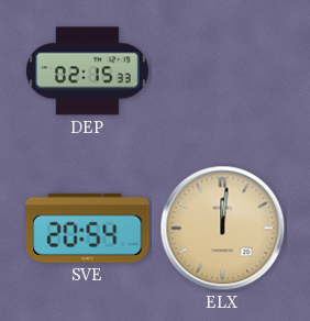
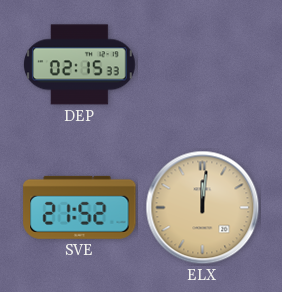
SVE: 20:54 -> 21:52 (80, 207)
